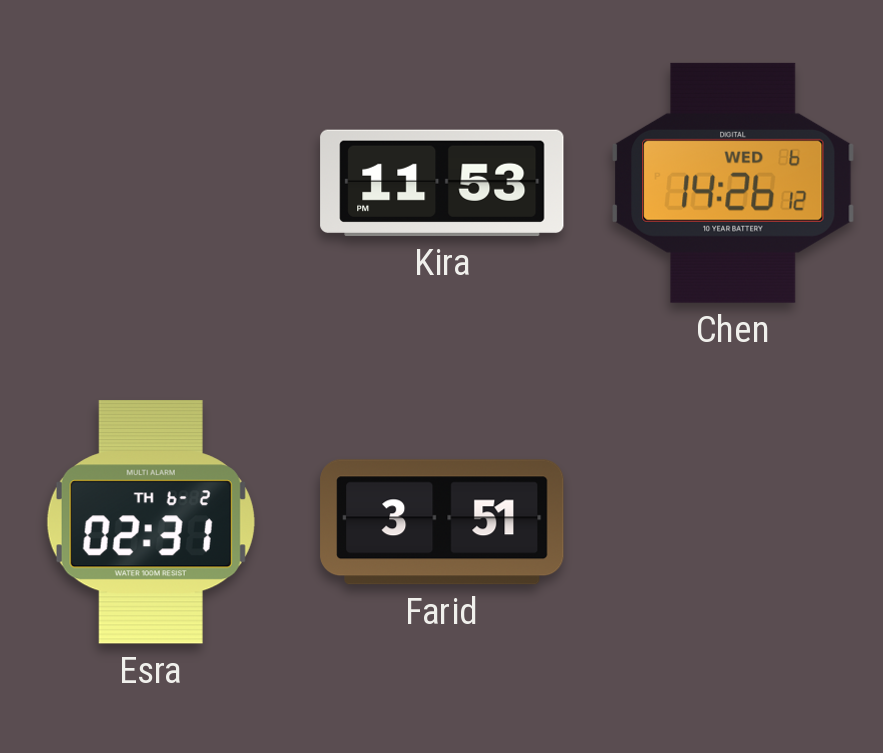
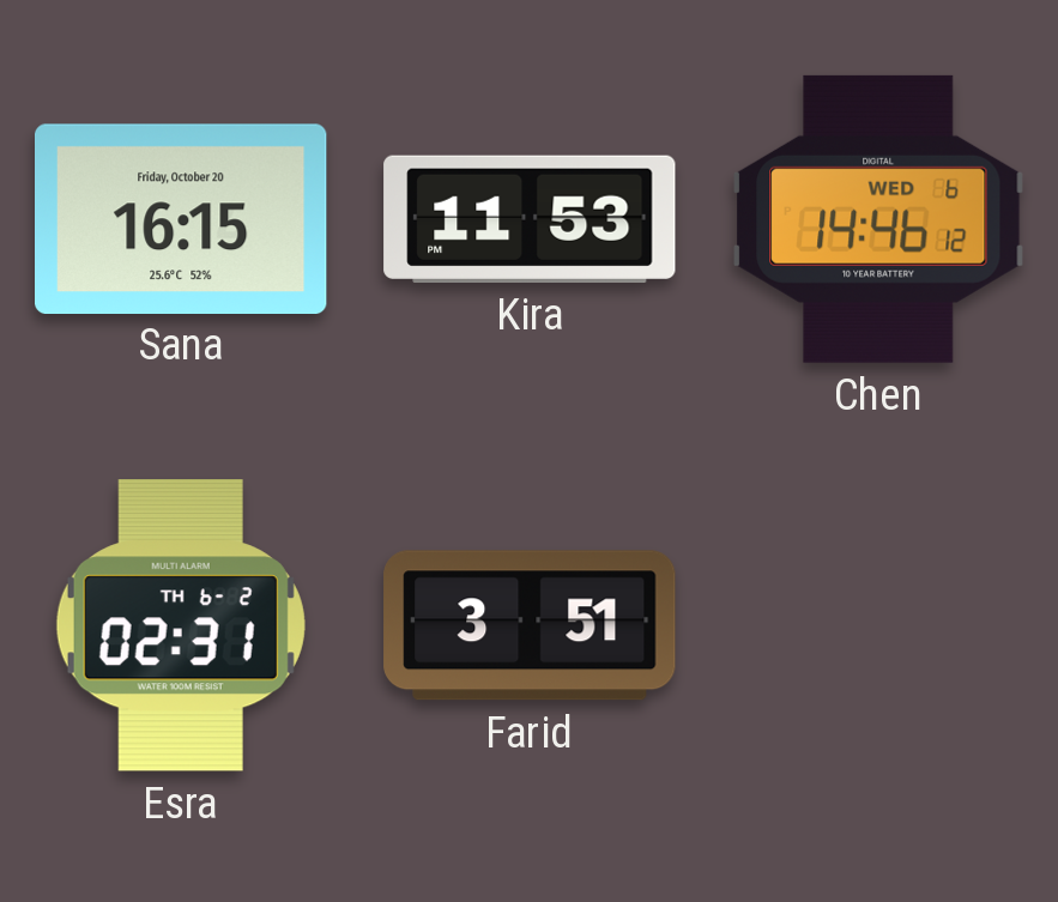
Sana: none -> 16:15 (182, 218)
Chen: 14:26 -> 14:46 (878, 219)
